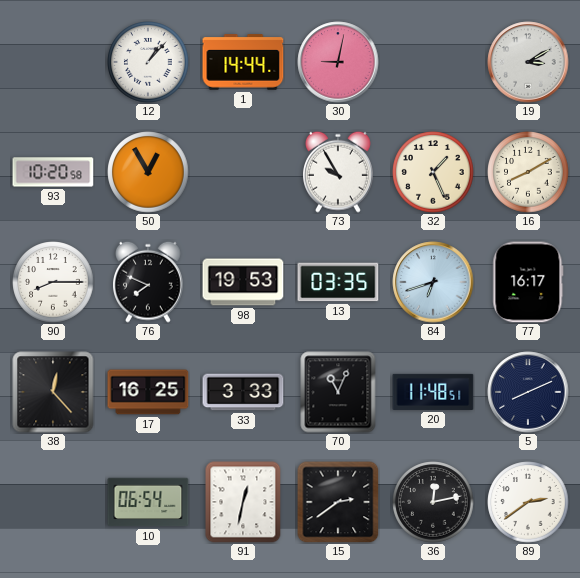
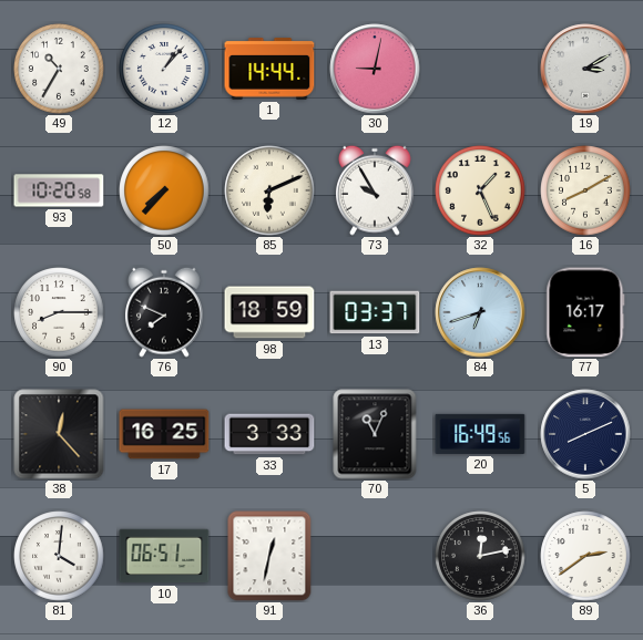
49: none -> 10:35 (59, 69)
50: 12:55 -> 7:37 (164, 190)
85: none -> 6:11 (269, 190)
98: 19:53 -> 18:59 (269, 312)
13: 03:35 -> 03:37 (375, 312)
20: 11:48 -> 16:49 (480, 434)
81: none -> 4:01 (59, 556)
10: 06:54 -> 06:51 (164, 556)
15: 2:39 -> none (338, 502)
